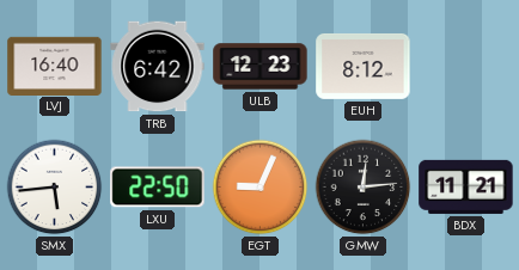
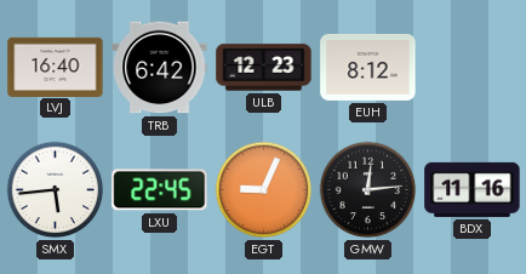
LXU: 22:50 -> 22:45 (160, 190)
BDX: 11:21 -> 11:16 (473, 189)
